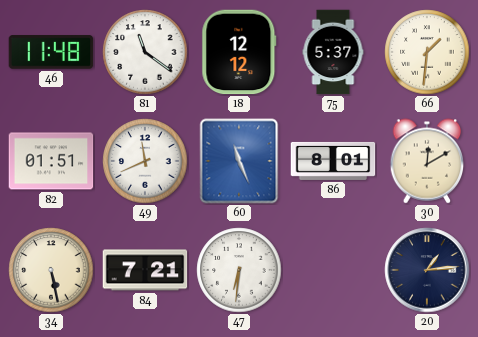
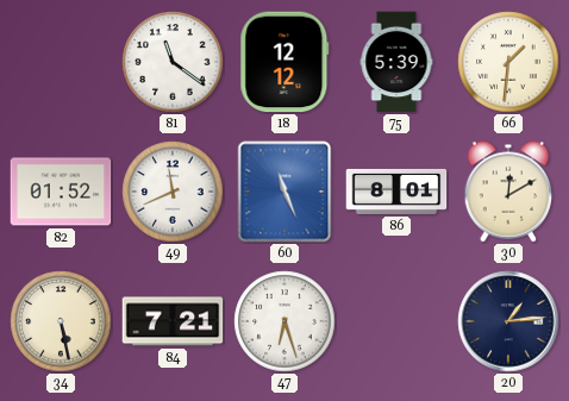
46: 11:48 -> none (51, 52)
75: 5:37 -> 5:39 (396, 62)
82: 01:51 -> 01:52 (61, 192)
47: 6:31 -> 6:27 (284, 321)
